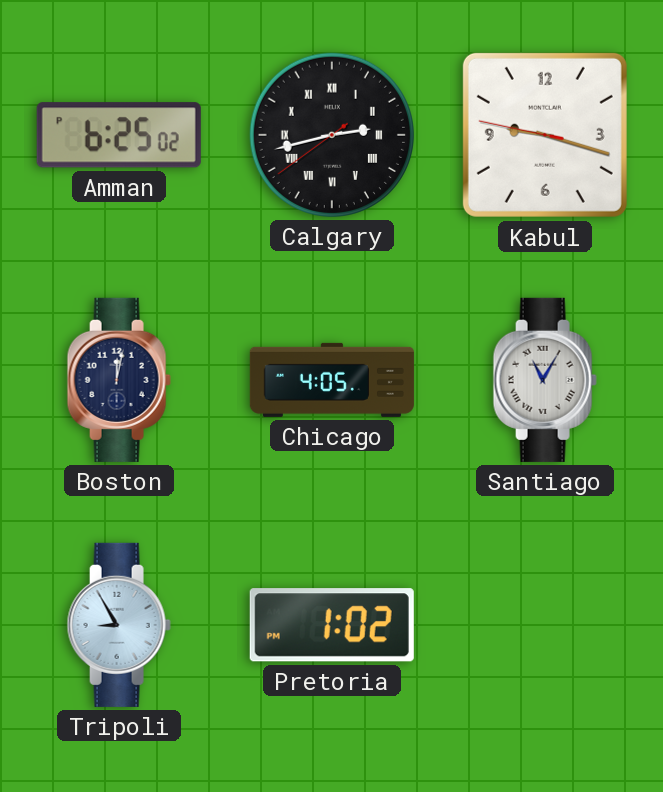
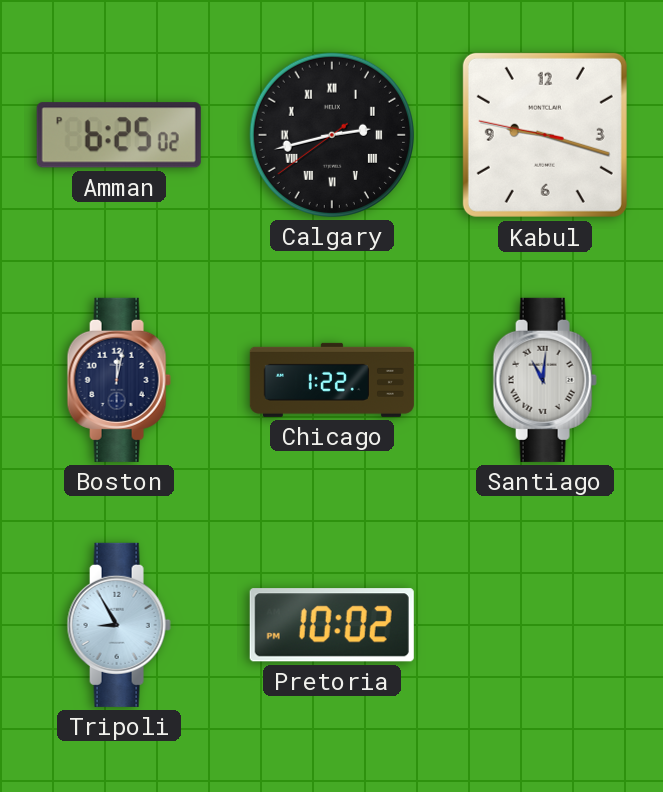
Chicago: 4:05 -> 1:22 (332, 380)
Santiago: 11:05 -> 11:01 (545, 380)
Pretoria: 1:02 -> 10:02 (332, 625)
